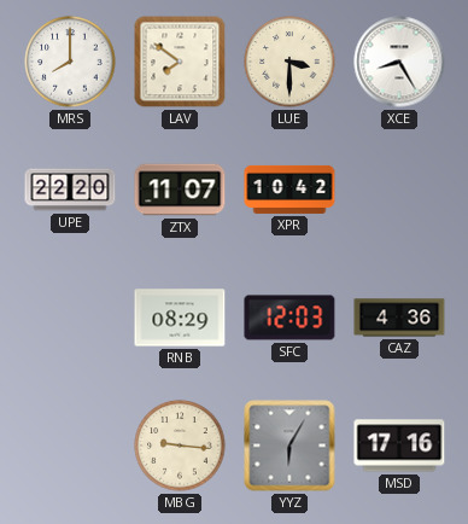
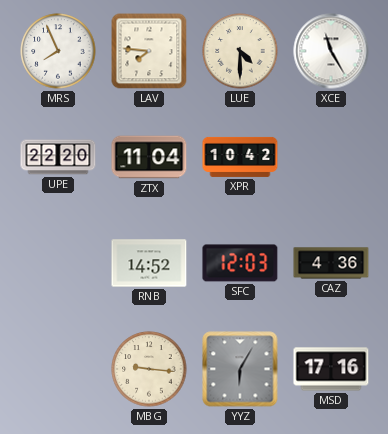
MRS: 8:00 -> 7:56 (58, 51)
LAV: 7:51 -> 7:46 (149, 51)
LUE: 3:30 -> 4:30 (240, 51)
XCE: 8:25 -> 11:25 (331, 51)
ZTX: 11:07 -> 11:04 (149, 157)
RNB: 08:29 -> 14:52 (149, 263)
